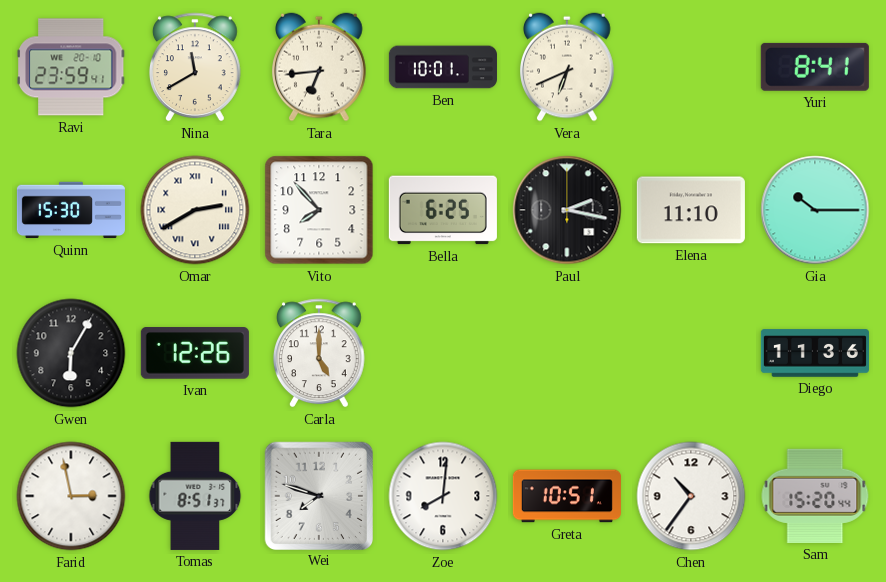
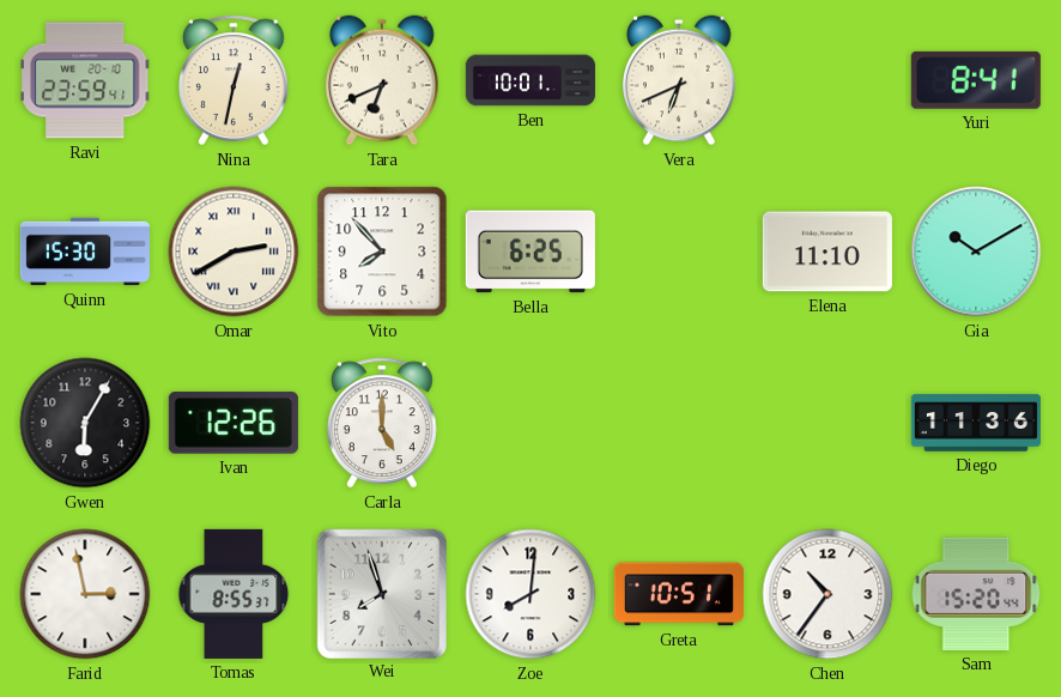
Nina: 11:40 -> 12:32 (234, 80)
Tara: 6:44 -> 6:41 (382, 80)
Paul: 2:17 -> none (567, 210)
Gia: 10:15 -> 10:10 (976, 251)
Tomas: 8:51 -> 8:55 (234, 594)
Wei: 7:48 -> 7:57 (381, 593)
